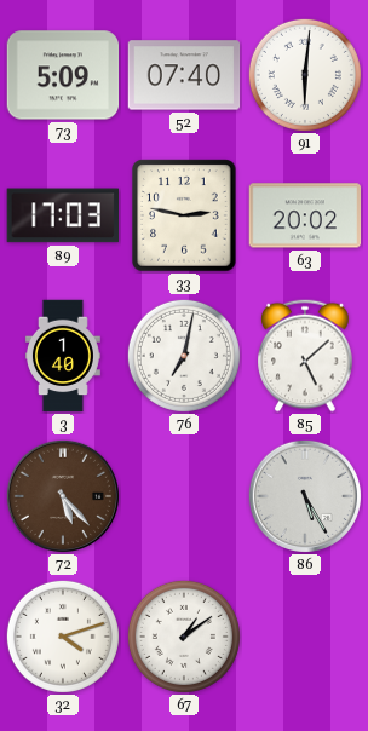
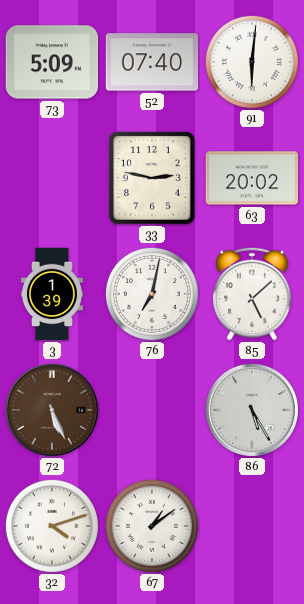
89: 17:03 -> none (62, 215)
3: 1:40 -> 1:39 (52, 294)
72: 5:23 -> 5:26 (52, 410)
